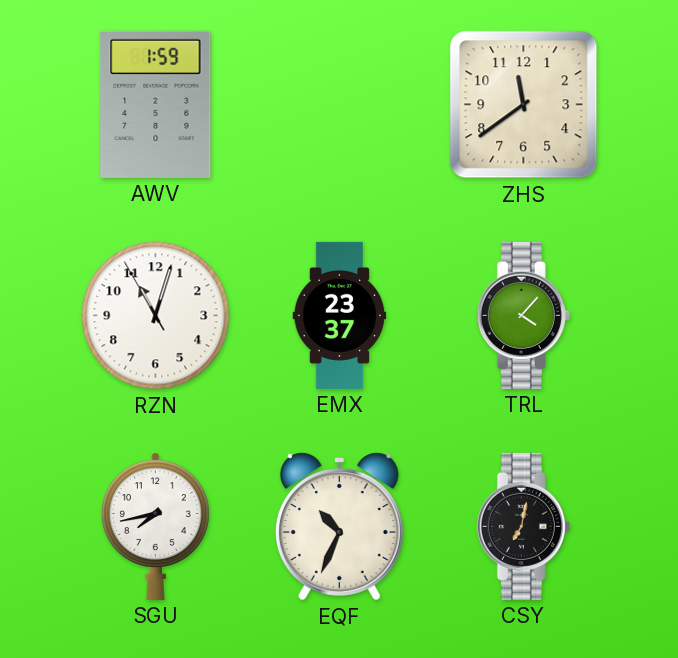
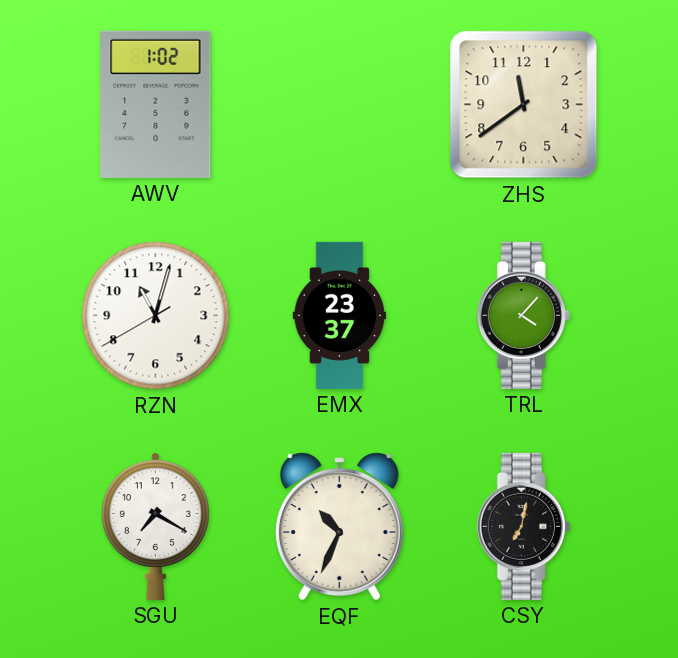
AWV: 1:59 -> 1:02 (156, 104)
RZN: 11:02:55 -> 11:02:40 (156, 316)
SGU: 7:43 -> 7:20 (155, 526)
